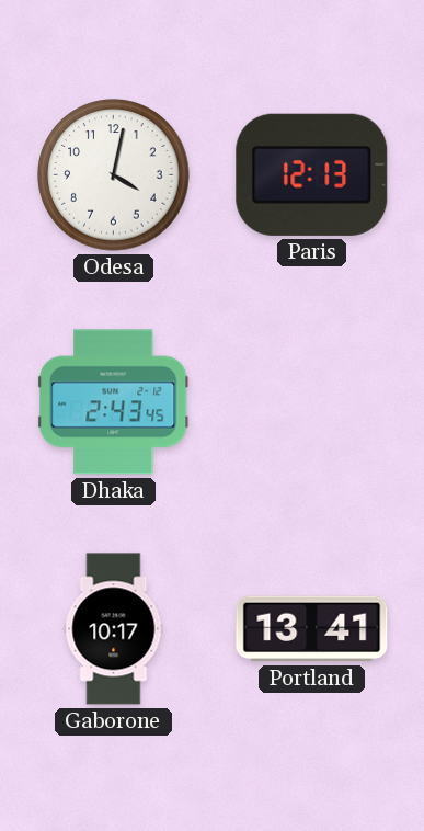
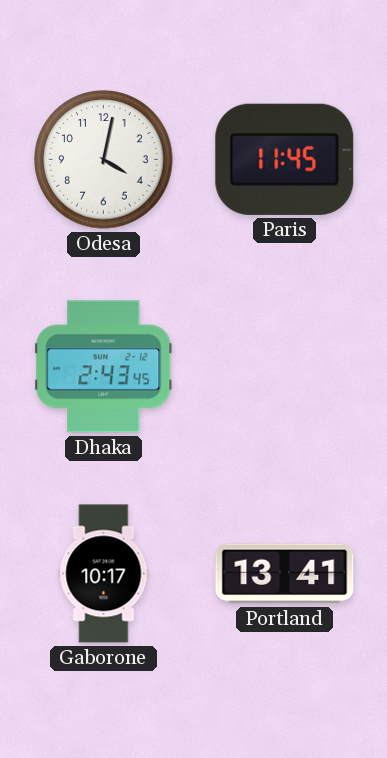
Paris: 12:13 -> 11:45 (285, 159)
